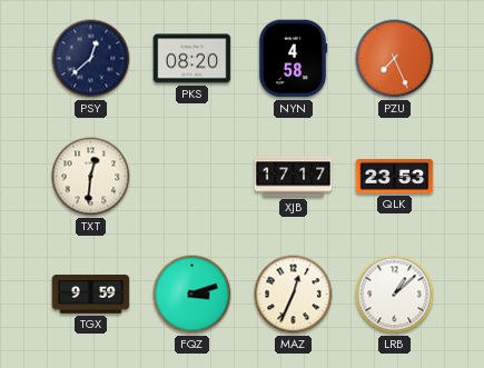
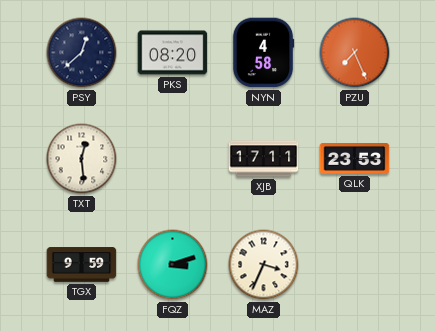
TXT: 12:31 -> 12:29 (82, 159)
XJB: 17:17 -> 17:11 (264, 159)
MAZ: 12:34 -> 3:34 (264, 265)
LRB: 1:08 -> none (395, 295)
